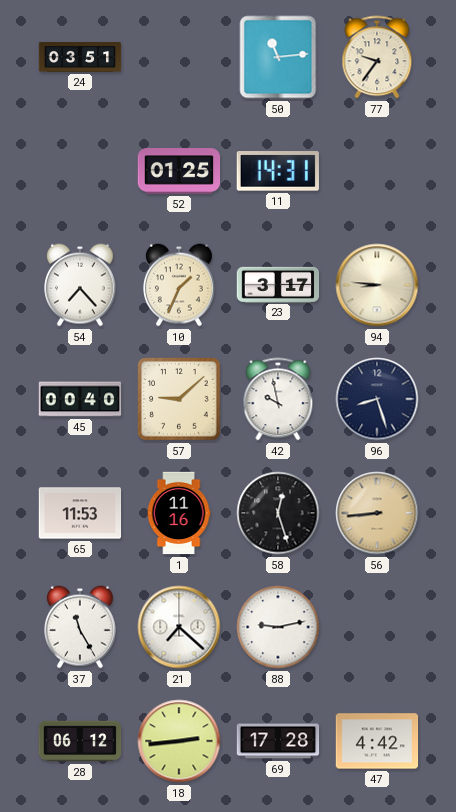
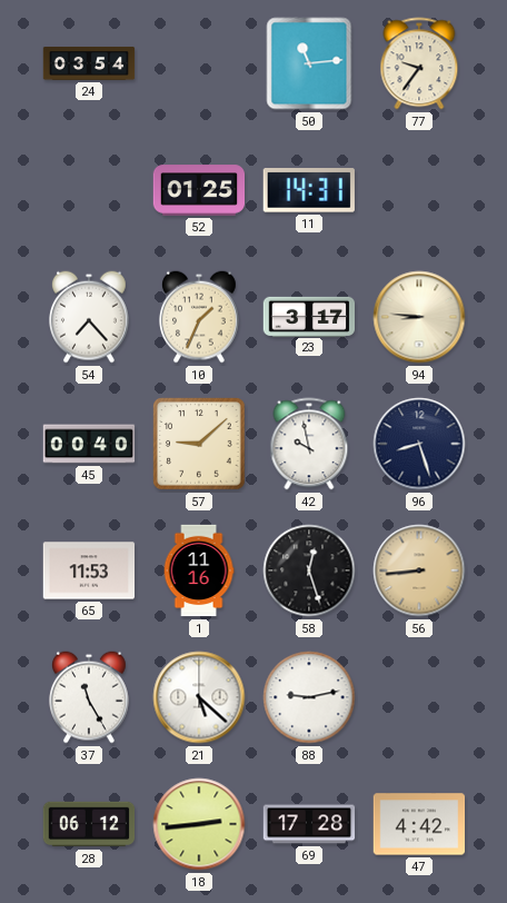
24: 03:51 -> 03:54 (89, 63)
21: 7:22 -> 5:22 (199, 697)
